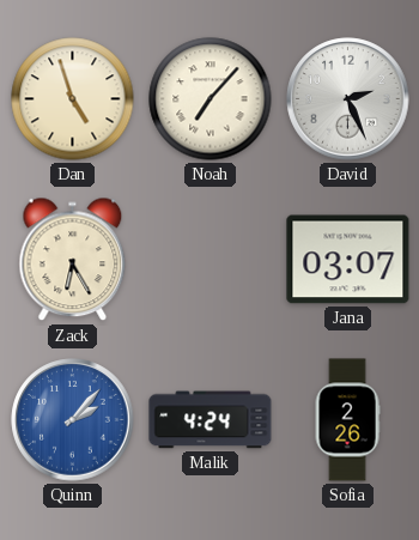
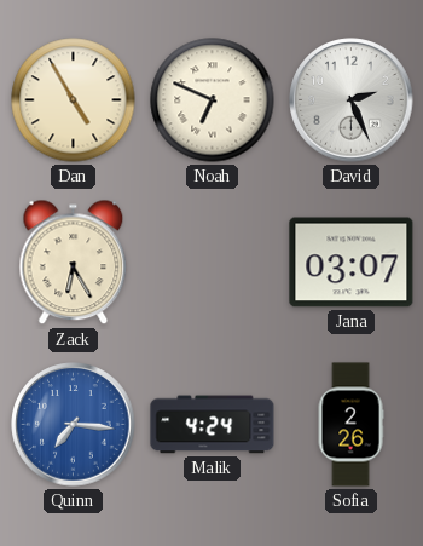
Dan: 4:57 -> 4:55 (74, 100)
Noah: 7:07 -> 6:49 (213, 100)
Quinn: 2:07 -> 7:16 (74, 425)
